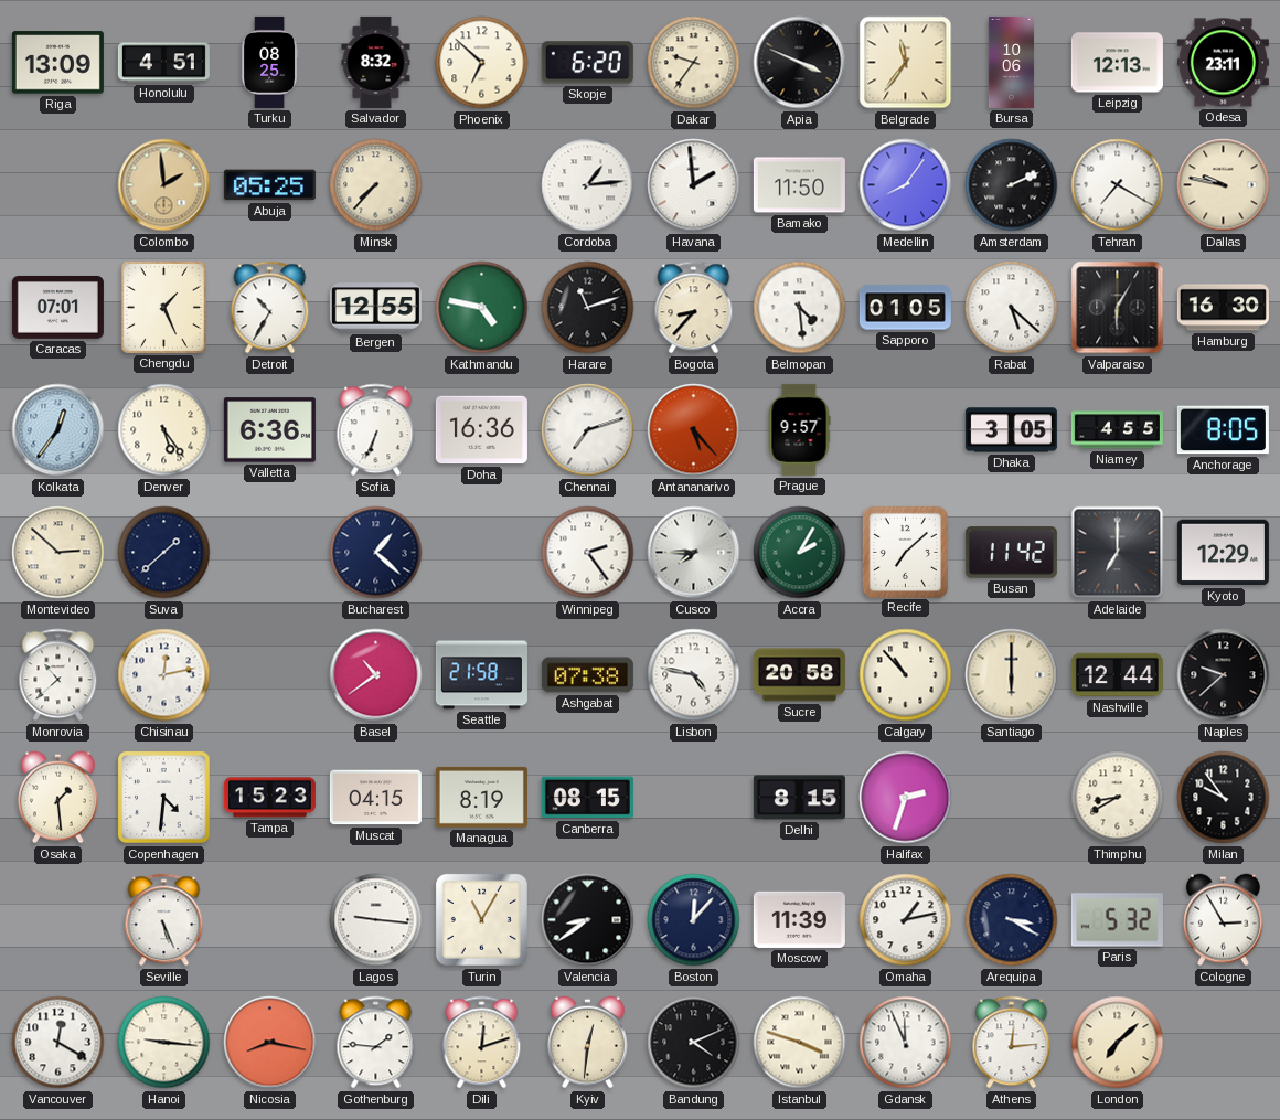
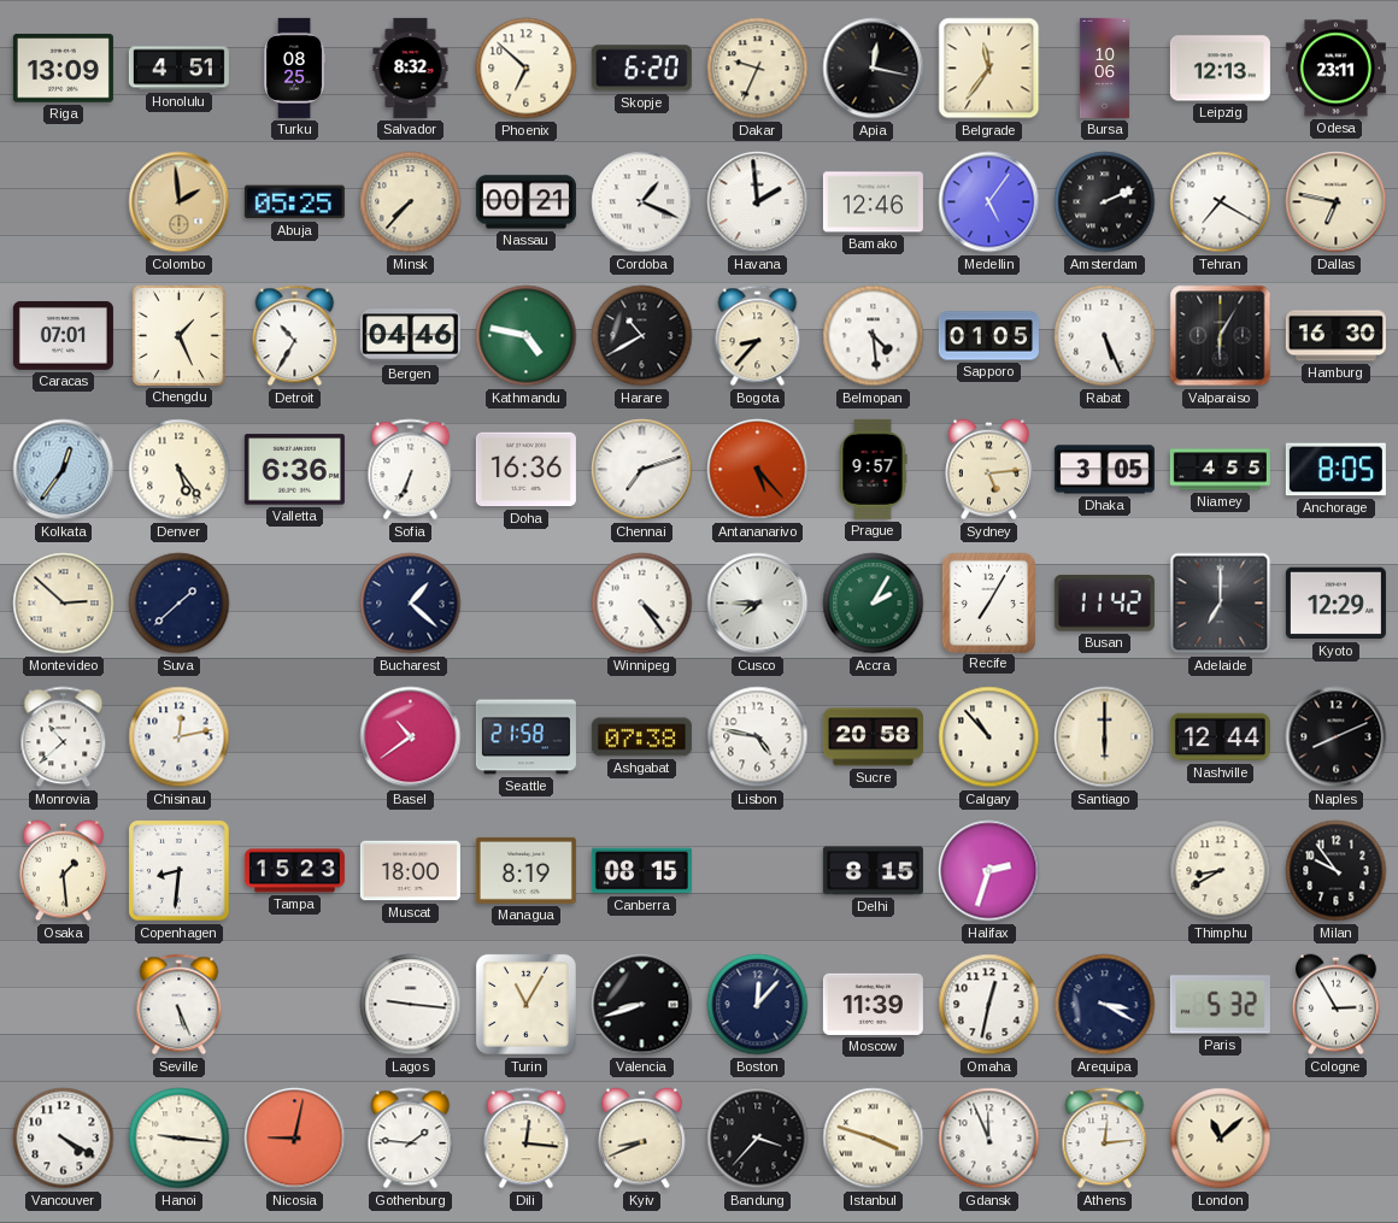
Dakar: 9:36 -> 9:34 (758, 69)
Apia: 3:49 -> 12:17 (874, 69)
Nassau: none -> 00:21 (525, 202)
Cordoba: 1:14 -> 1:19 (642, 202)
Bamako: 11:50 -> 12:46 (873, 202)
Medellin: 8:06 -> 5:06 (989, 202)
Dallas: 9:47 -> 6:47 (1337, 202)
Bergen: 12:55 -> 04:46 (410, 336)
Harare: 11:12 -> 10:40 (642, 336)
Rabat: 5:22 -> 5:26 (1105, 336)
Sydney: none -> 5:14 (989, 470)
Winnipeg: 2:24 -> 4:24 (642, 604)
Recife: 7:08 -> 7:05 (988, 602)
Naples: 9:38 -> 8:11 (1337, 737)
Copenhagen: 4:31 -> 8:31 (180, 871)
Muscat: 04:15 -> 18:00 (410, 871)
Valencia: 8:39 -> 8:42 (642, 1005)
Omaha: 1:13 -> 12:32 (989, 1005)
Vancouver: 12:20 -> 4:20 (64, 1139)
Nicosia: 8:17 -> 9:02 (295, 1139)
Dili: 12:12 -> 12:16 (527, 1139)
Kyiv: 12:31 -> 8:41 (642, 1139)
Bandung: 4:11 -> 3:37 (758, 1139)
London: 7:08 -> 11:08 (1221, 1139)
